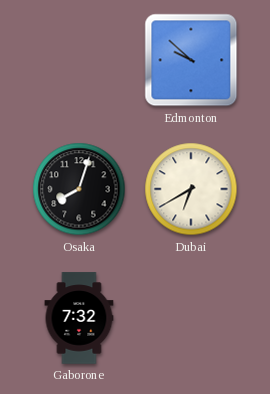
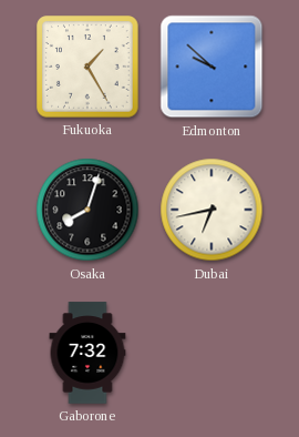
Fukuoka: none -> 1:25 (87, 67)
Dubai: 6:40 -> 6:43 (212, 210)
